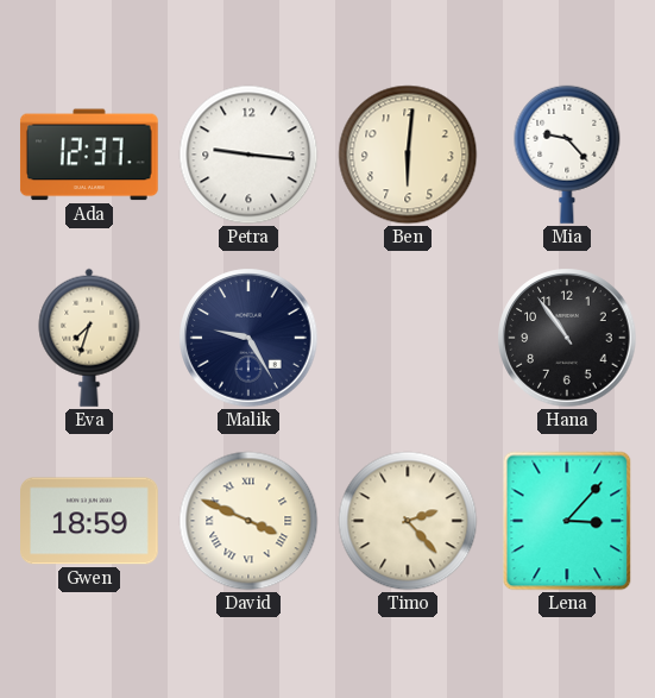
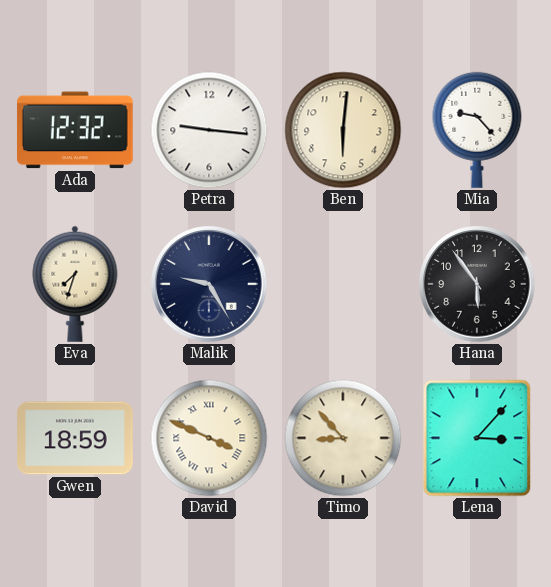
Ada: 12:37 -> 12:32 (75, 130)
Hana: 10:54 -> 5:54 (477, 284)
Timo: 2:23 -> 8:53 (343, 438)
